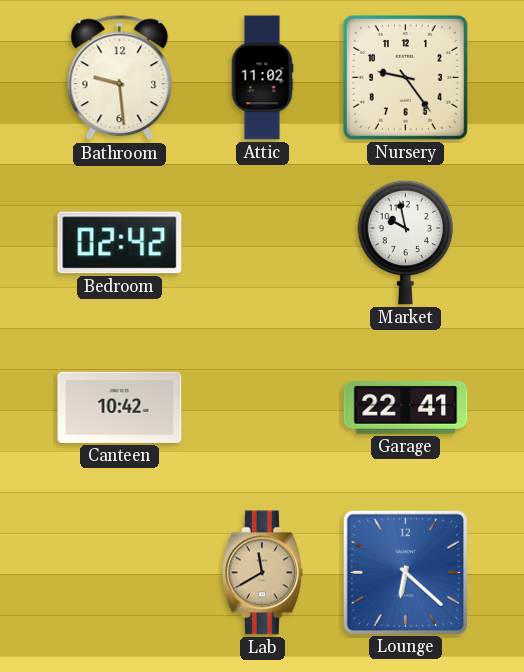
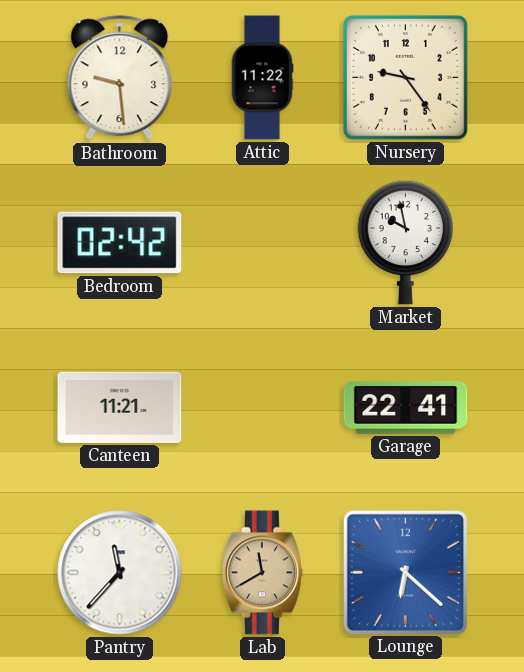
Attic: 11:02 -> 11:22 (262, 78)
Canteen: 10:42 -> 11:21 (120, 407)
Pantry: none -> 11:37 (120, 573)
